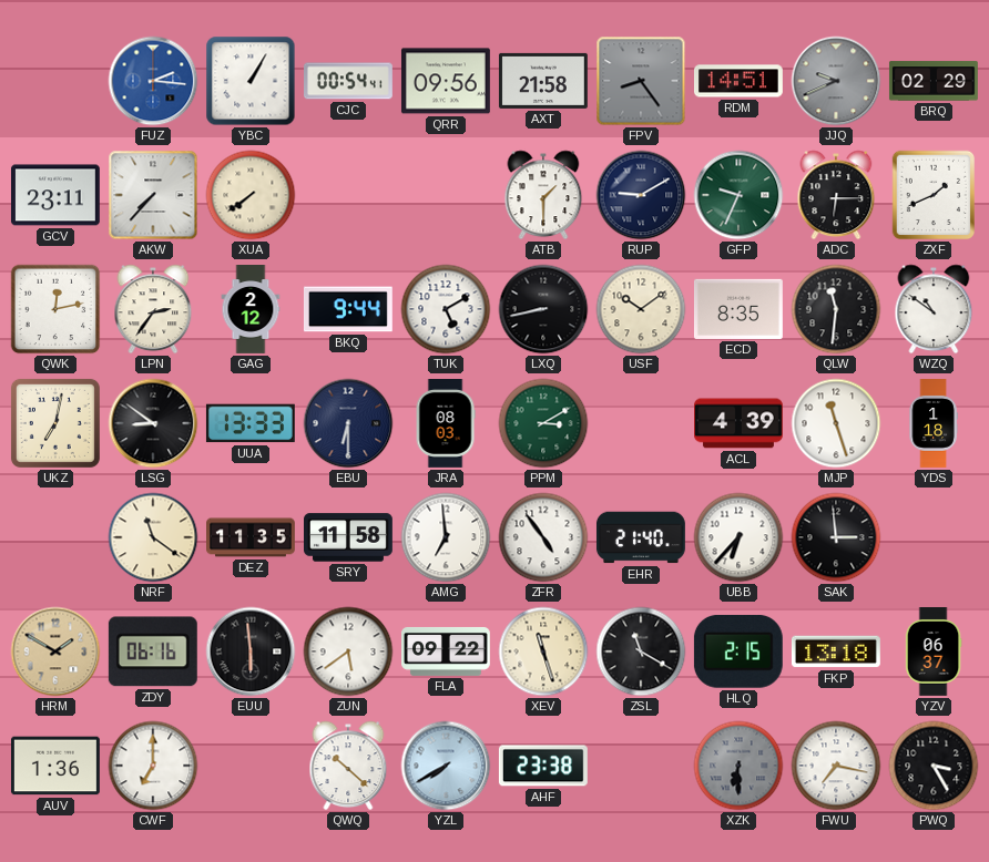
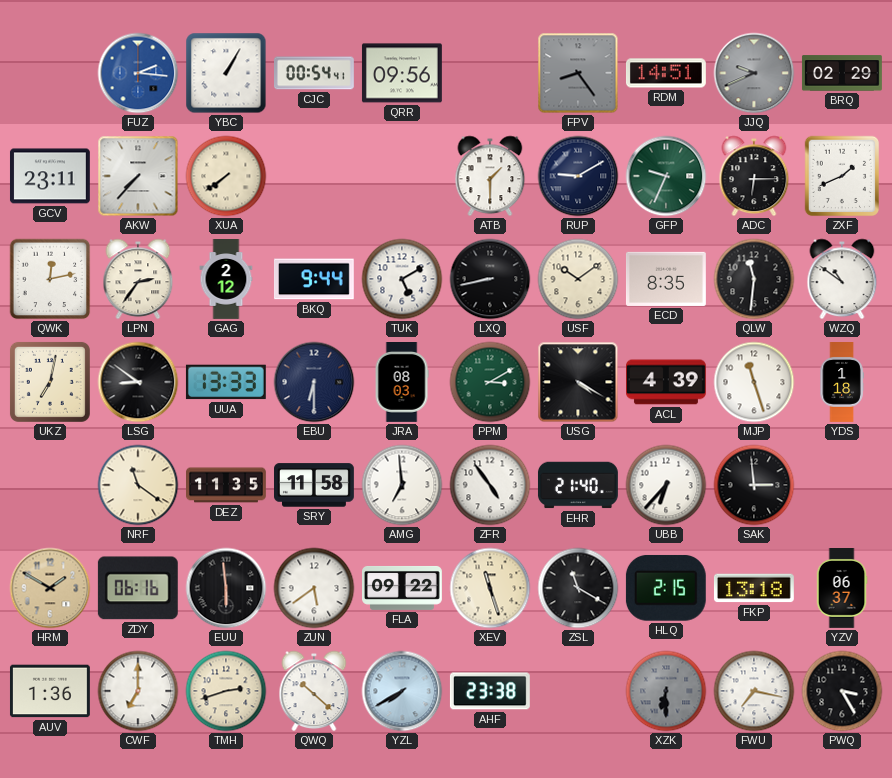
AXT: 21:58 -> none (543, 81)
USG: none -> 4:20 (578, 382)
TMH: none -> 2:42 (226, 691)
